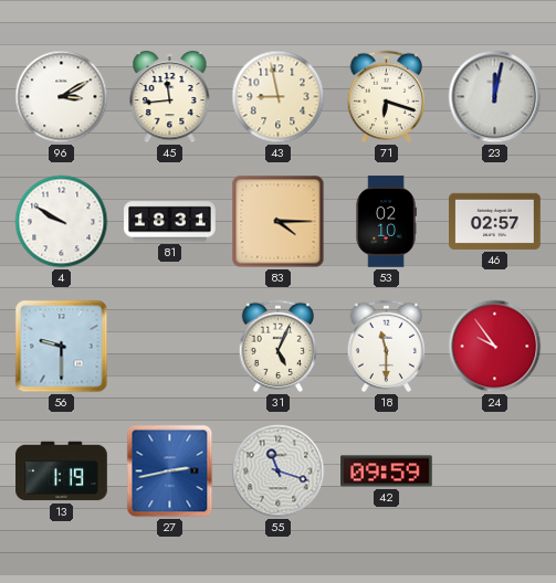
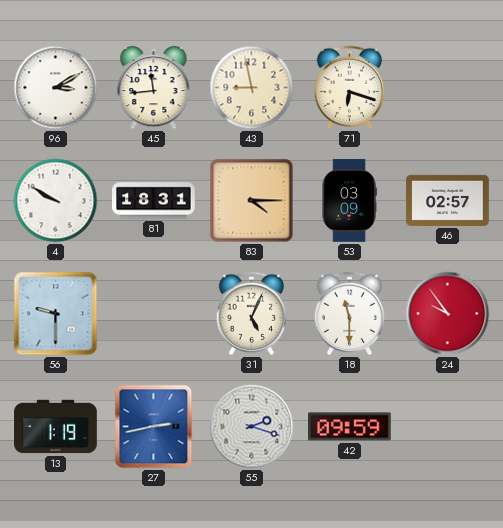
23: 12:02 -> none (495, 97)
53: 02:10 -> 03:09 (349, 201)
55: 11:18 -> 2:18 (252, 427)
